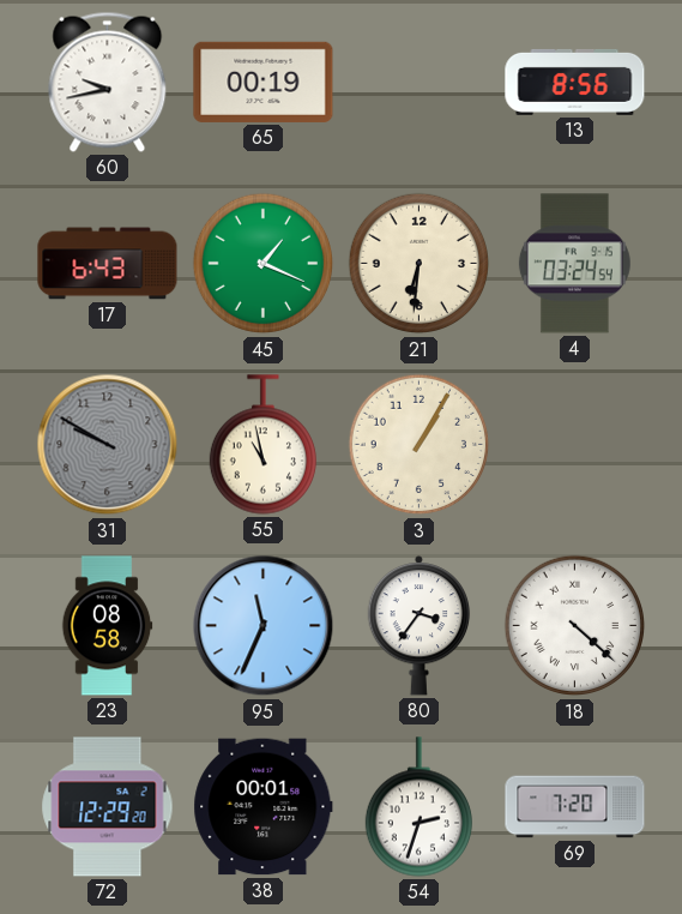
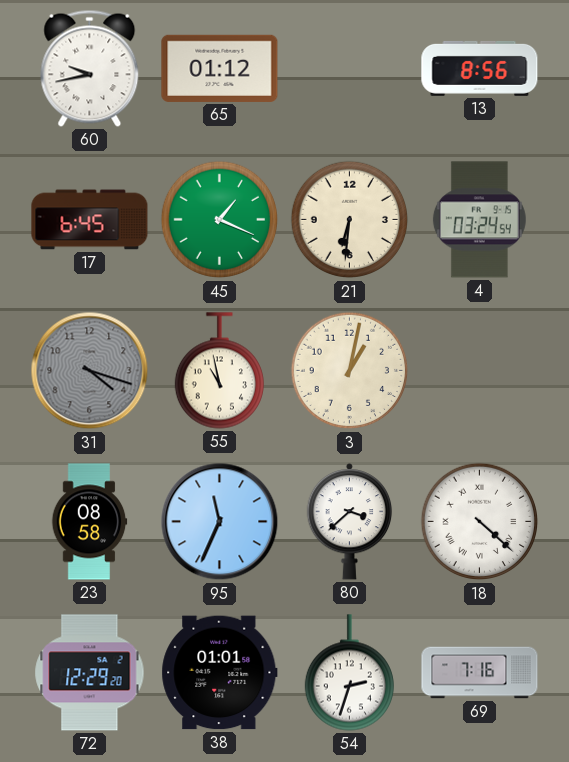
65: 00:19 -> 01:12 (220, 68)
17: 6:43 -> 6:45 (90, 220)
31: 9:50 -> 4:18 (90, 371)
3: 1:05 -> 1:02 (350, 371)
80: 3:36 -> 3:38 (350, 521)
38: 00:01 -> 01:01 (220, 673)
69: 7:20 -> 7:16 (480, 673)
